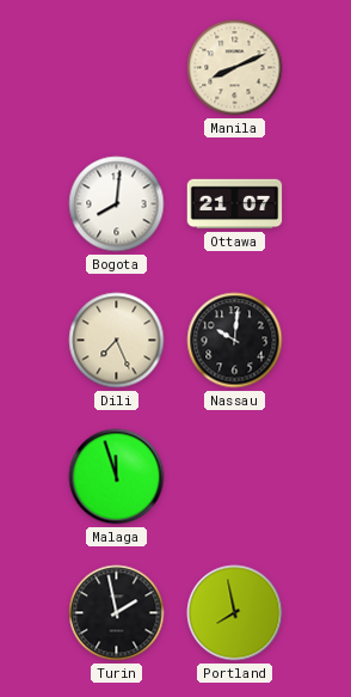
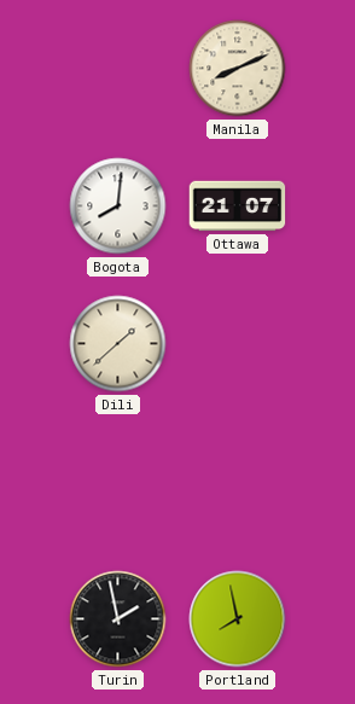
Dili: 7:26 -> 1:38 (118, 344)
Nassau: 10:01 -> none (235, 341)
Malaga: 11:57 -> none (117, 477)
